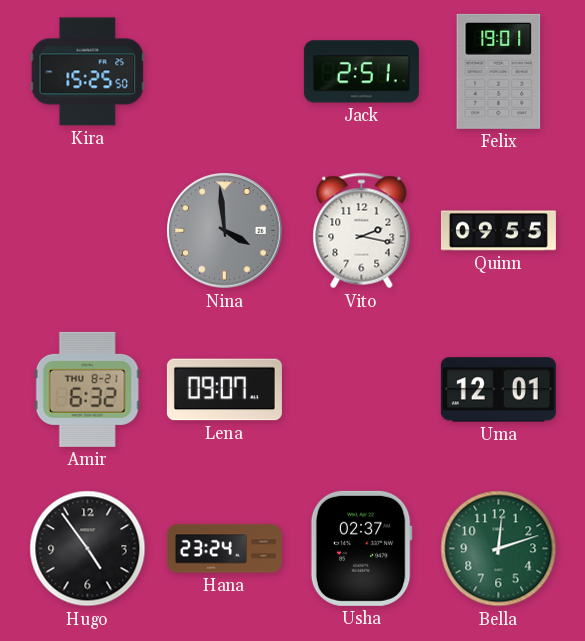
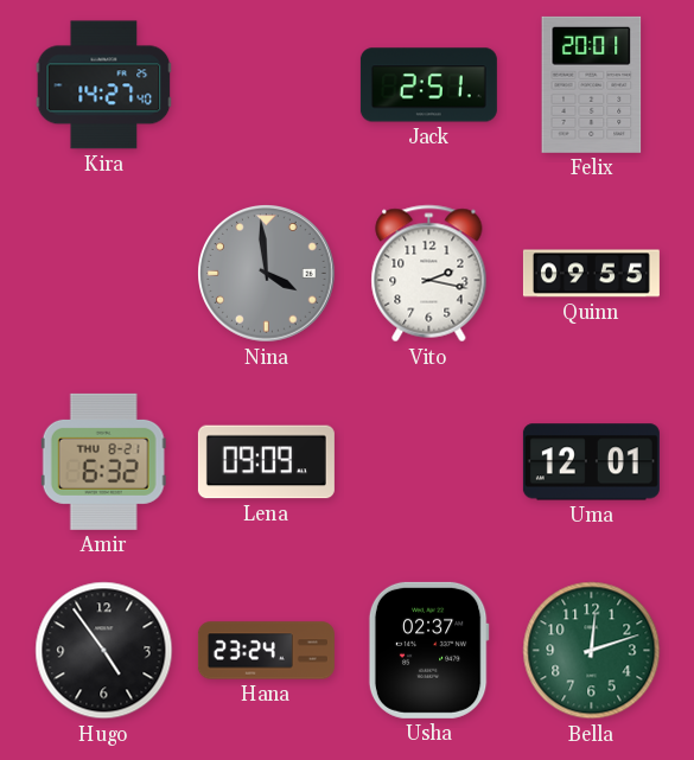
Kira: 15:25 -> 14:27 (104, 85)
Felix: 19:01 -> 20:01 (592, 84)
Lena: 09:07 -> 09:09 (266, 462)
